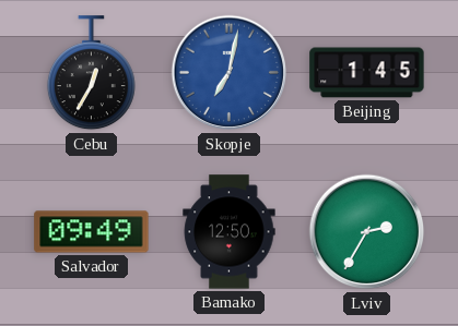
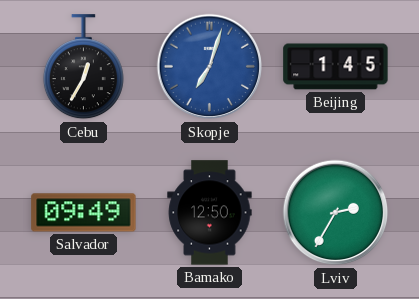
Skopje: 7:02 -> 7:03 (210, 67)
